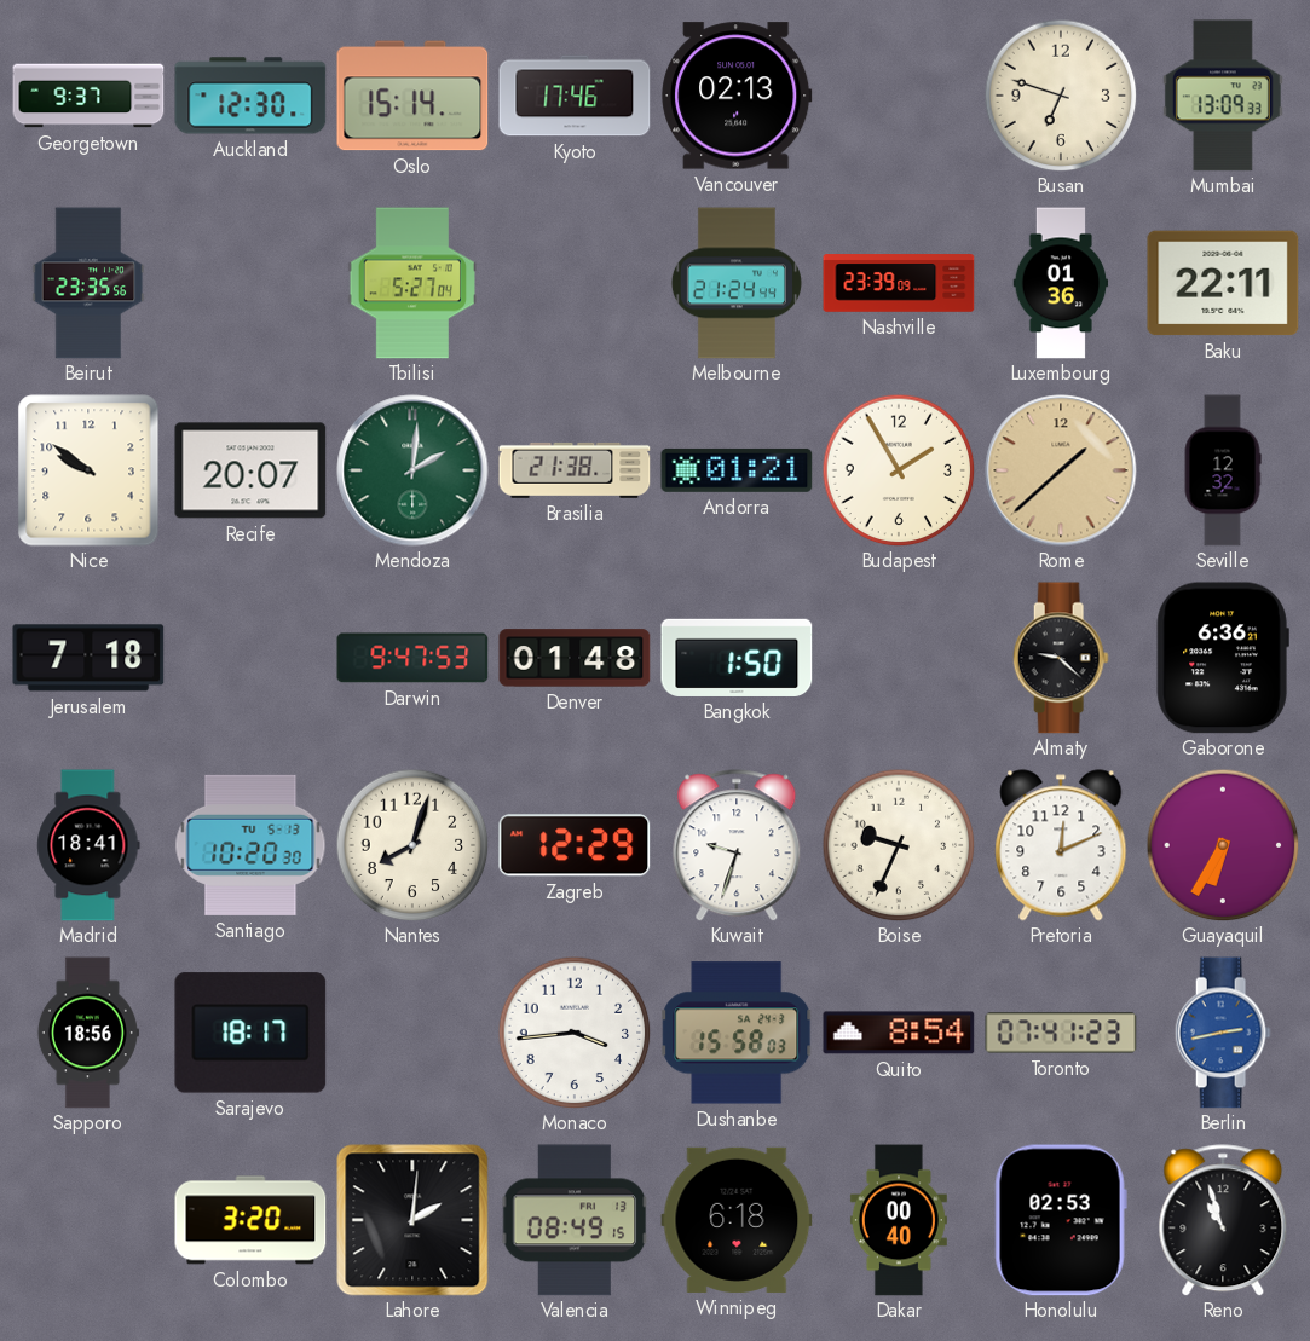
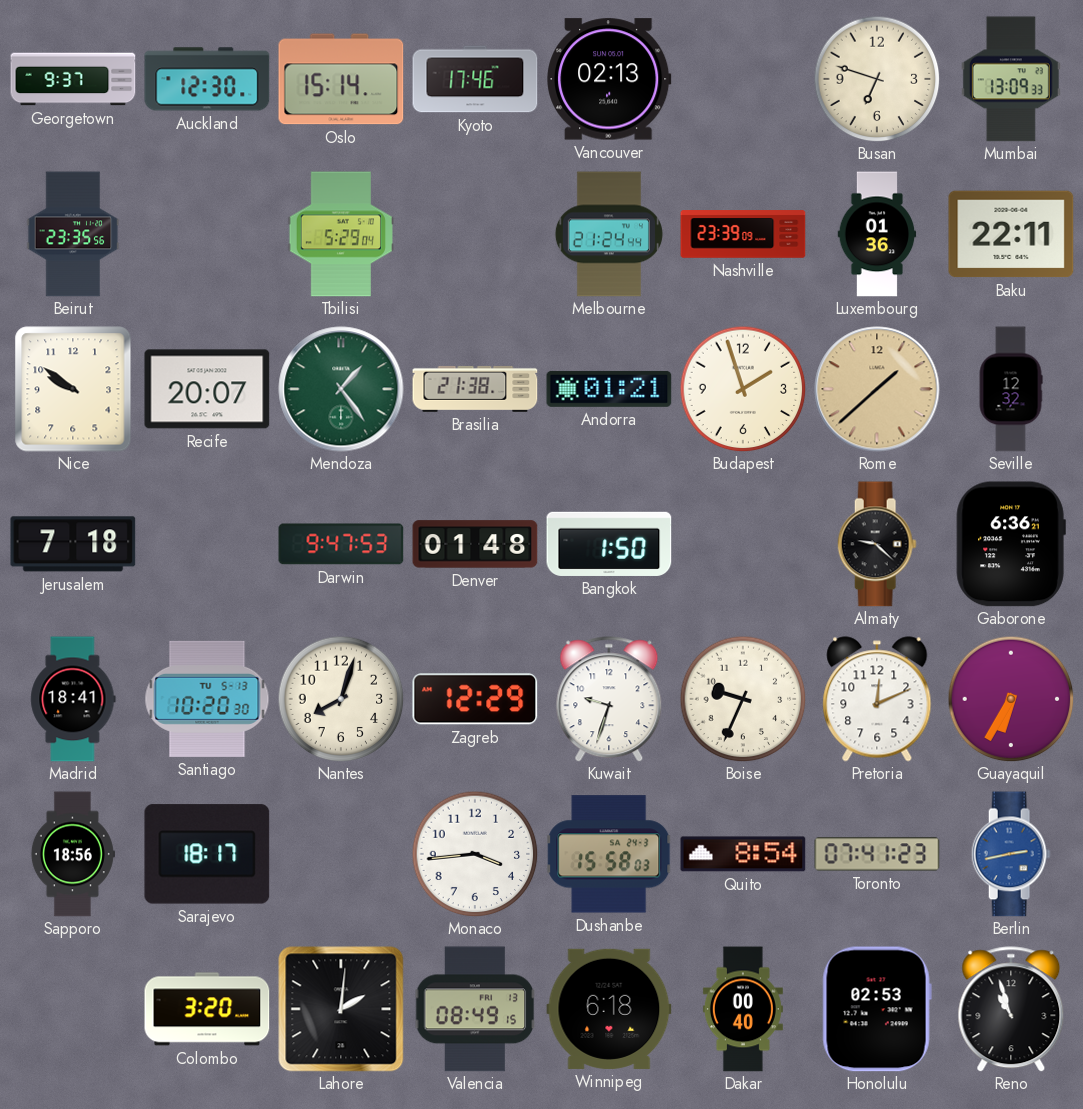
Tbilisi: 5:27 -> 5:29 (340, 234)
Mendoza: 2:01 -> 1:24 (341, 389)
Budapest: 1:55 -> 1:57 (743, 389)
